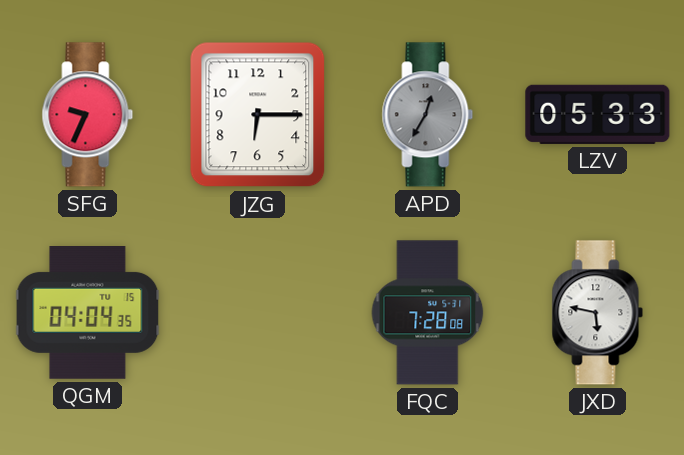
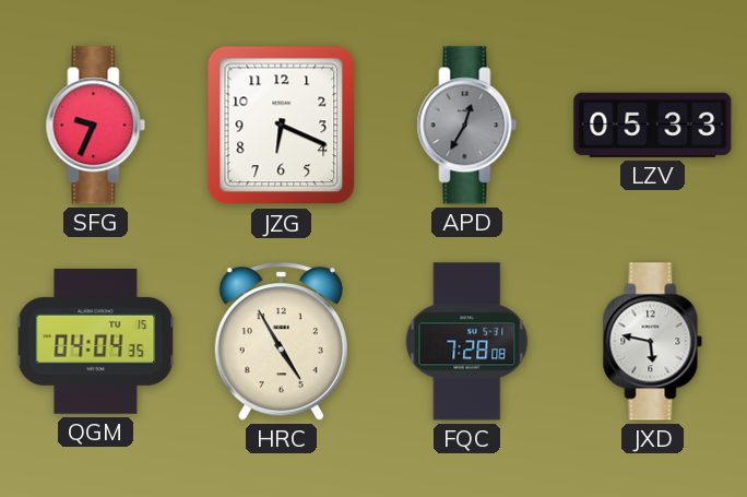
JZG: 6:15 -> 6:19 (282, 126)
HRC: none -> 4:55 (281, 342)
